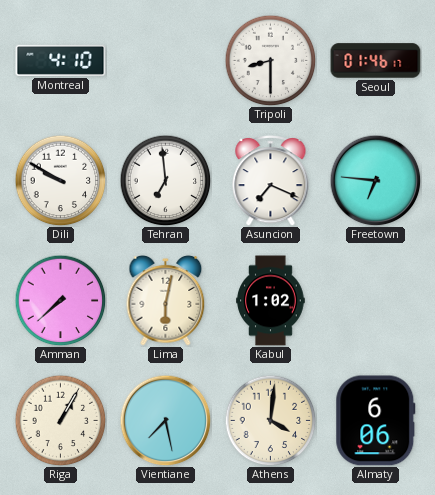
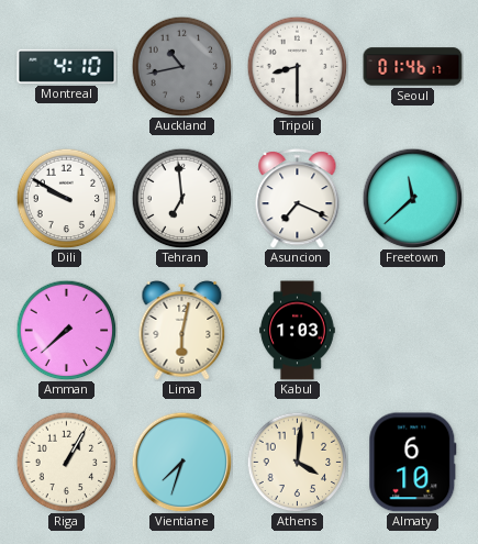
Auckland: none -> 10:43 (181, 66)
Freetown: 6:46 -> 11:38 (412, 198)
Kabul: 1:02 -> 1:03 (298, 331)
Vientiane: 7:28 -> 7:33 (181, 462)
Almaty: 6:06 -> 6:10 (413, 463)
